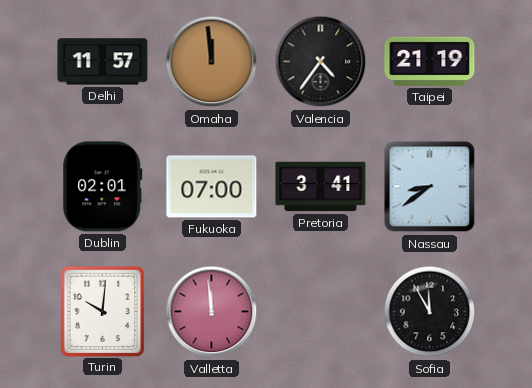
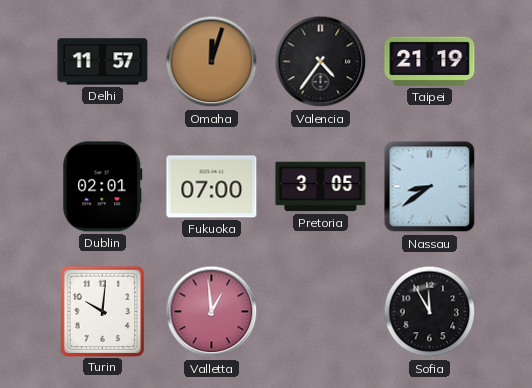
Omaha: 11:59 -> 12:03 (212, 62)
Pretoria: 3:41 -> 3:05 (321, 187)
Valletta: 11:59 -> 12:59 (212, 312)
